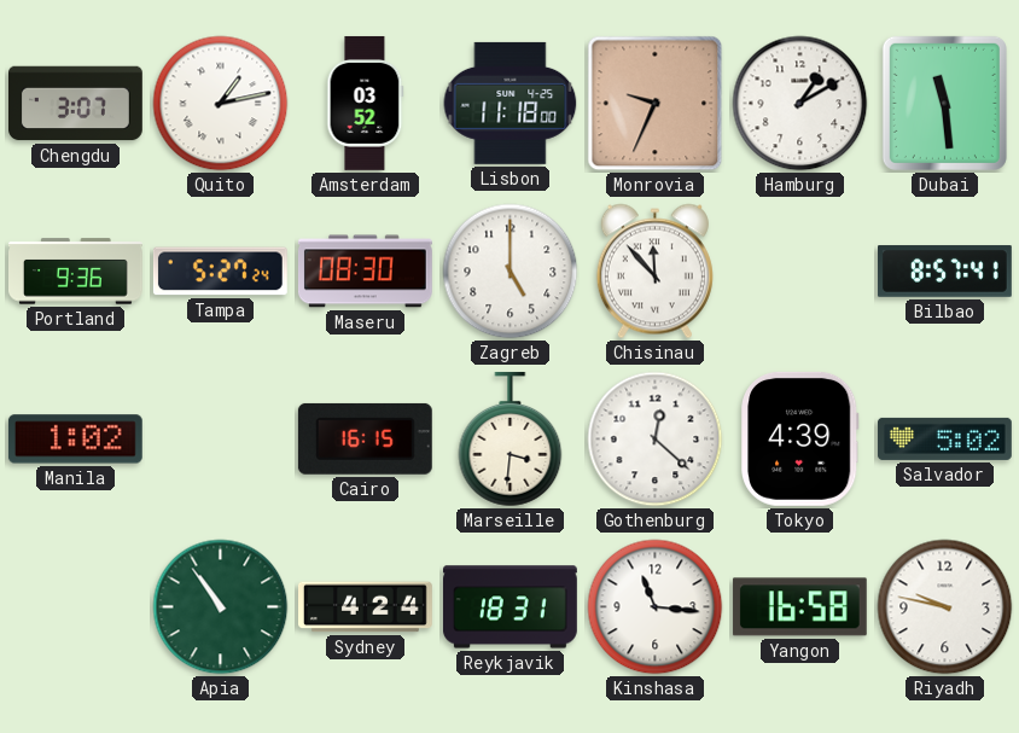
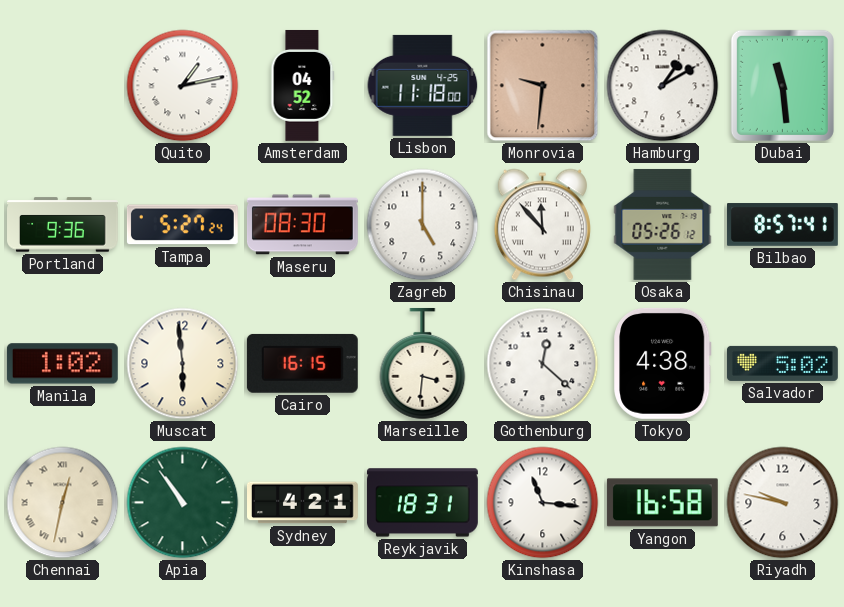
Chengdu: 3:07 -> none (76, 104)
Amsterdam: 03:52 -> 04:52 (303, 85)
Monrovia: 9:34 -> 9:31 (543, 86)
Osaka: none -> 05:26 (663, 224)
Muscat: none -> 5:59 (183, 364)
Tokyo: 4:39 -> 4:38 (663, 363)
Chennai: none -> 12:32 (63, 503)
Sydney: 4:24 -> 4:21 (303, 503)
